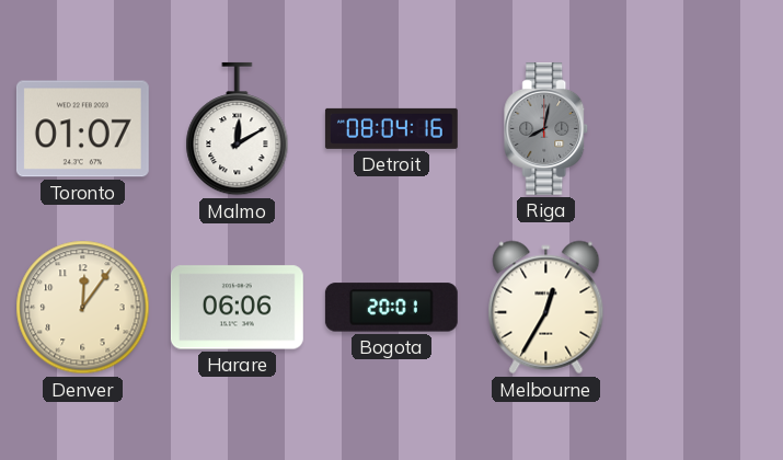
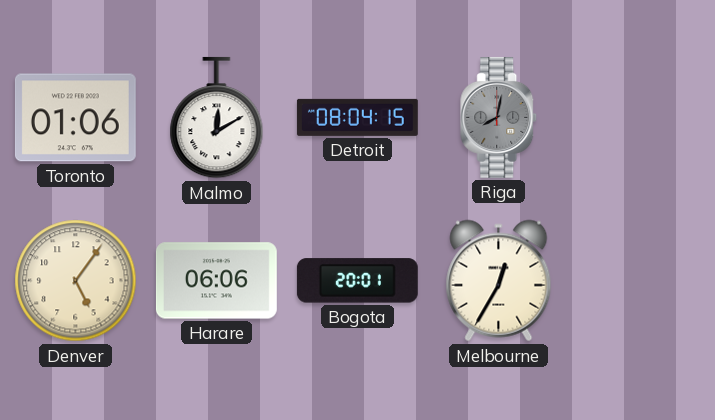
Toronto: 01:07 -> 01:06 (75, 118)
Detroit: 08:04:16 -> 08:04:15 (357, 117)
Denver: 12:06 -> 5:06 (76, 281)
